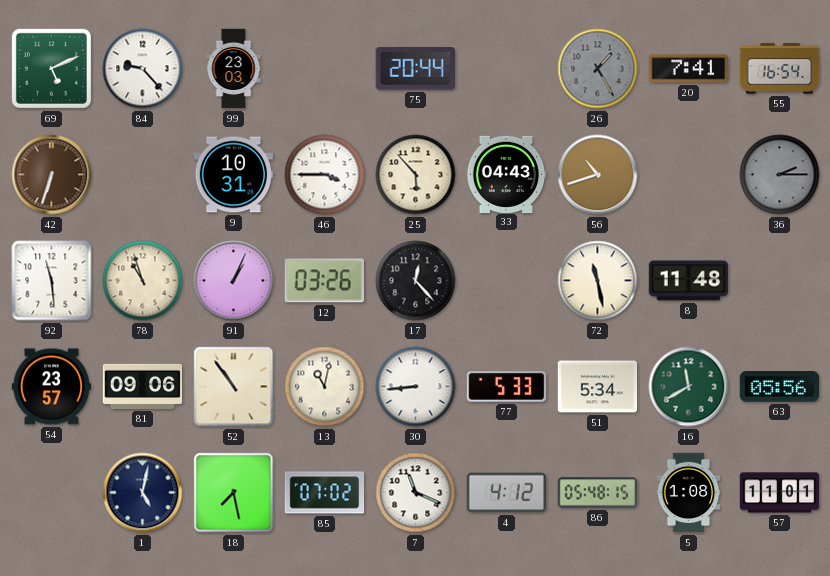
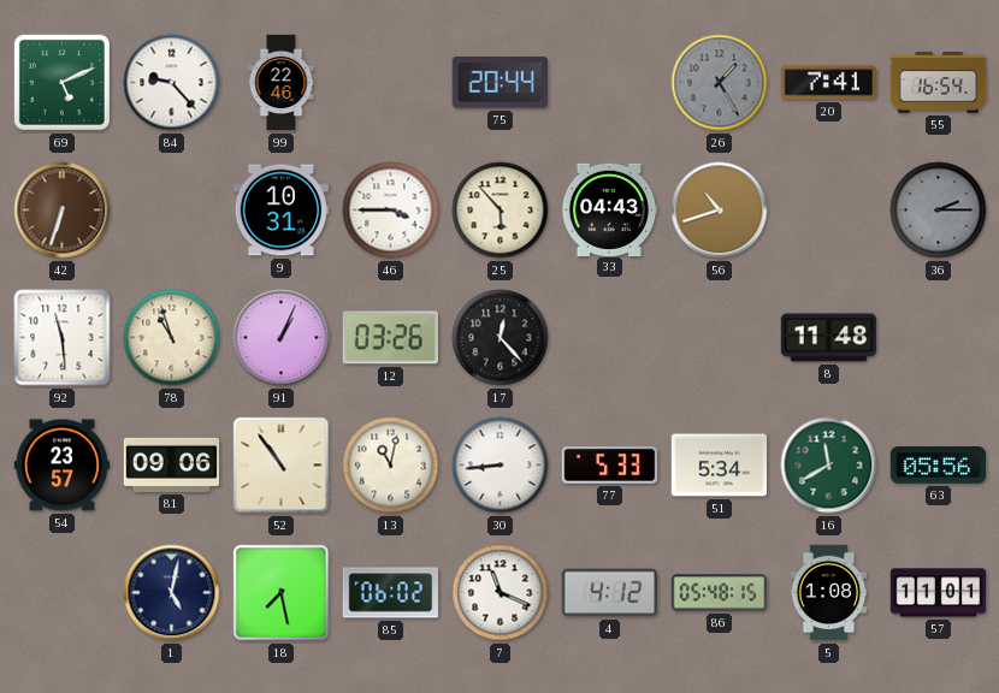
99: 23:03 -> 22:46 (282, 83)
72: 11:28 -> none (598, 281)
85: 07:02 -> 06:02 (391, 593)
